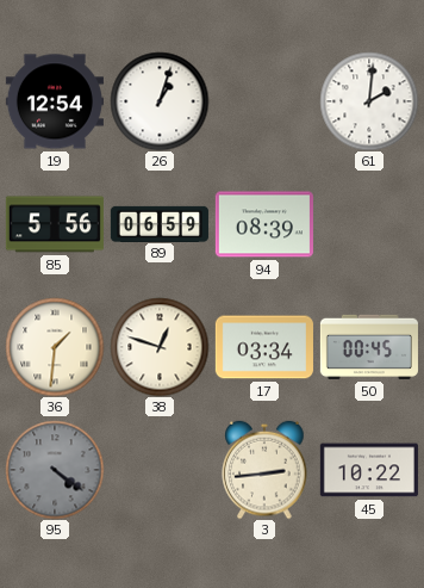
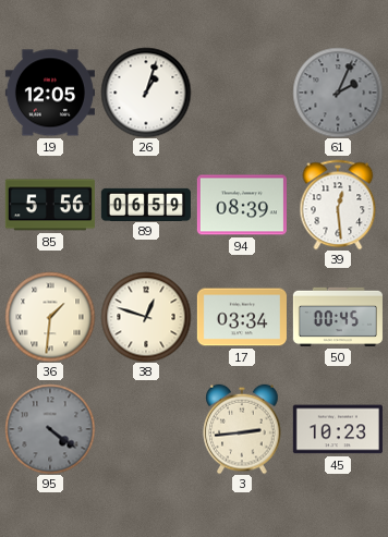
19: 12:54 -> 12:05 (50, 93)
61: 2:01 -> 2:04 (338, 93)
61 dial: white -> grey (338, 93)
39: none -> 12:29 (338, 205)
45: 10:22 -> 10:23 (338, 429)
